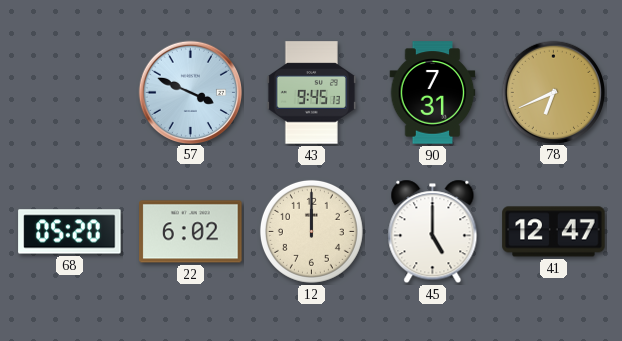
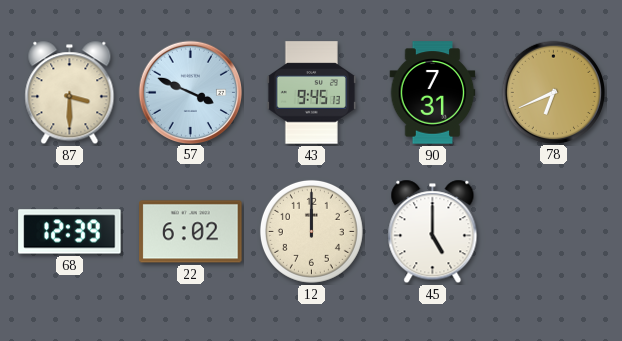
87: none -> 3:30 (70, 93)
68: 05:20 -> 12:39 (70, 232)
41: 12:47 -> none (554, 232)
